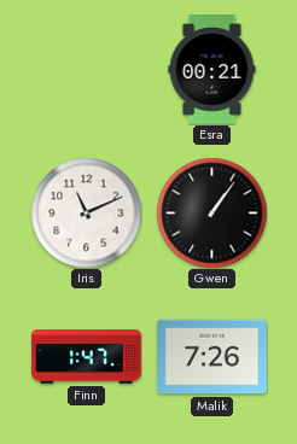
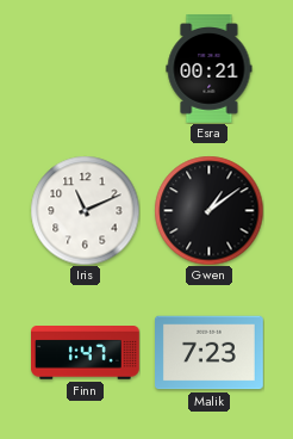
Gwen: 1:06 -> 1:09 (208, 210)
Malik: 7:26 -> 7:23 (210, 353)
